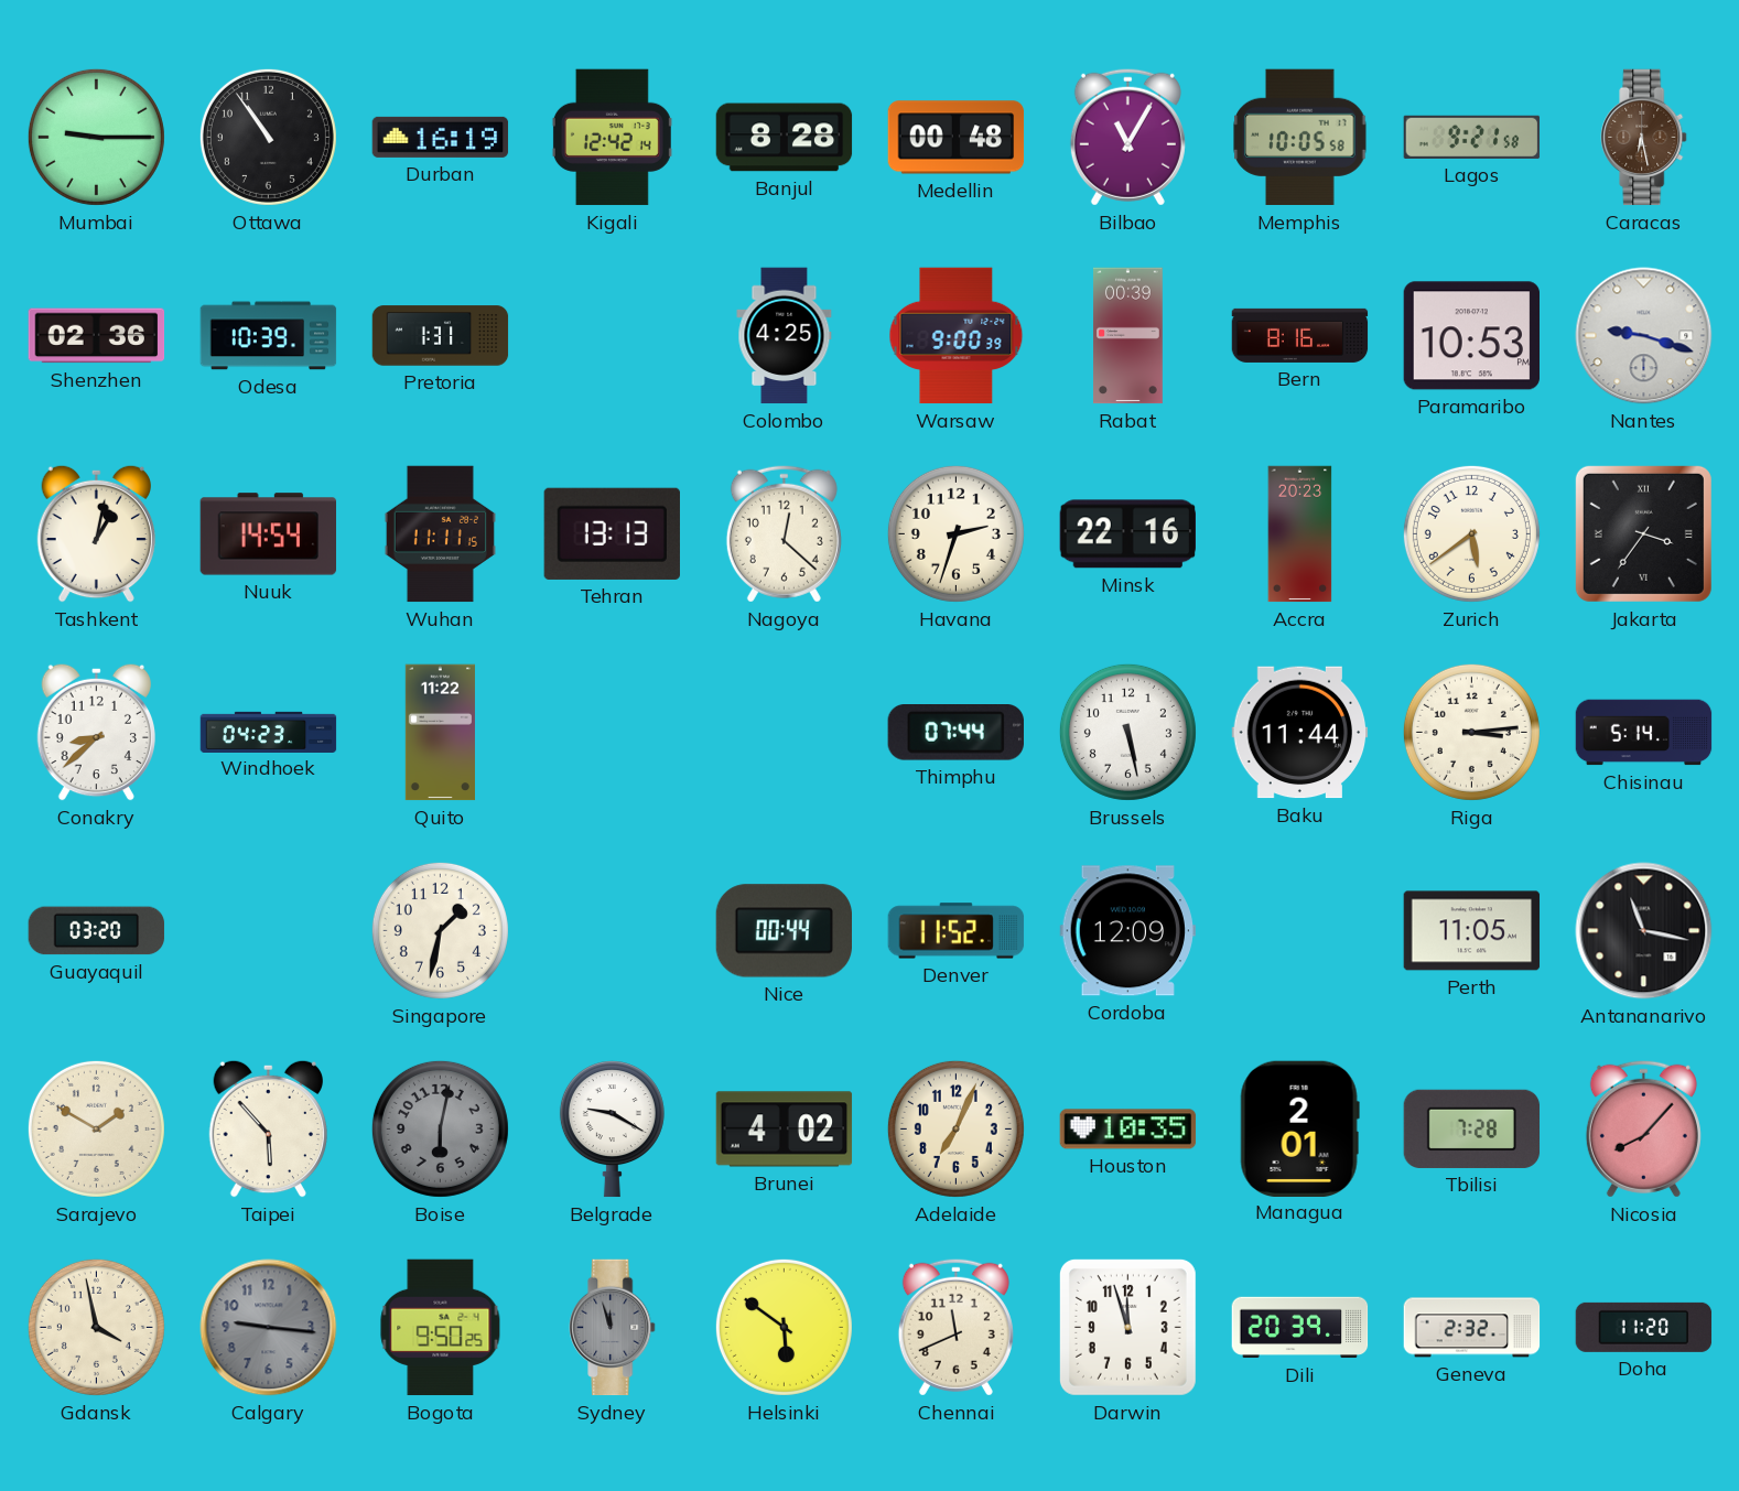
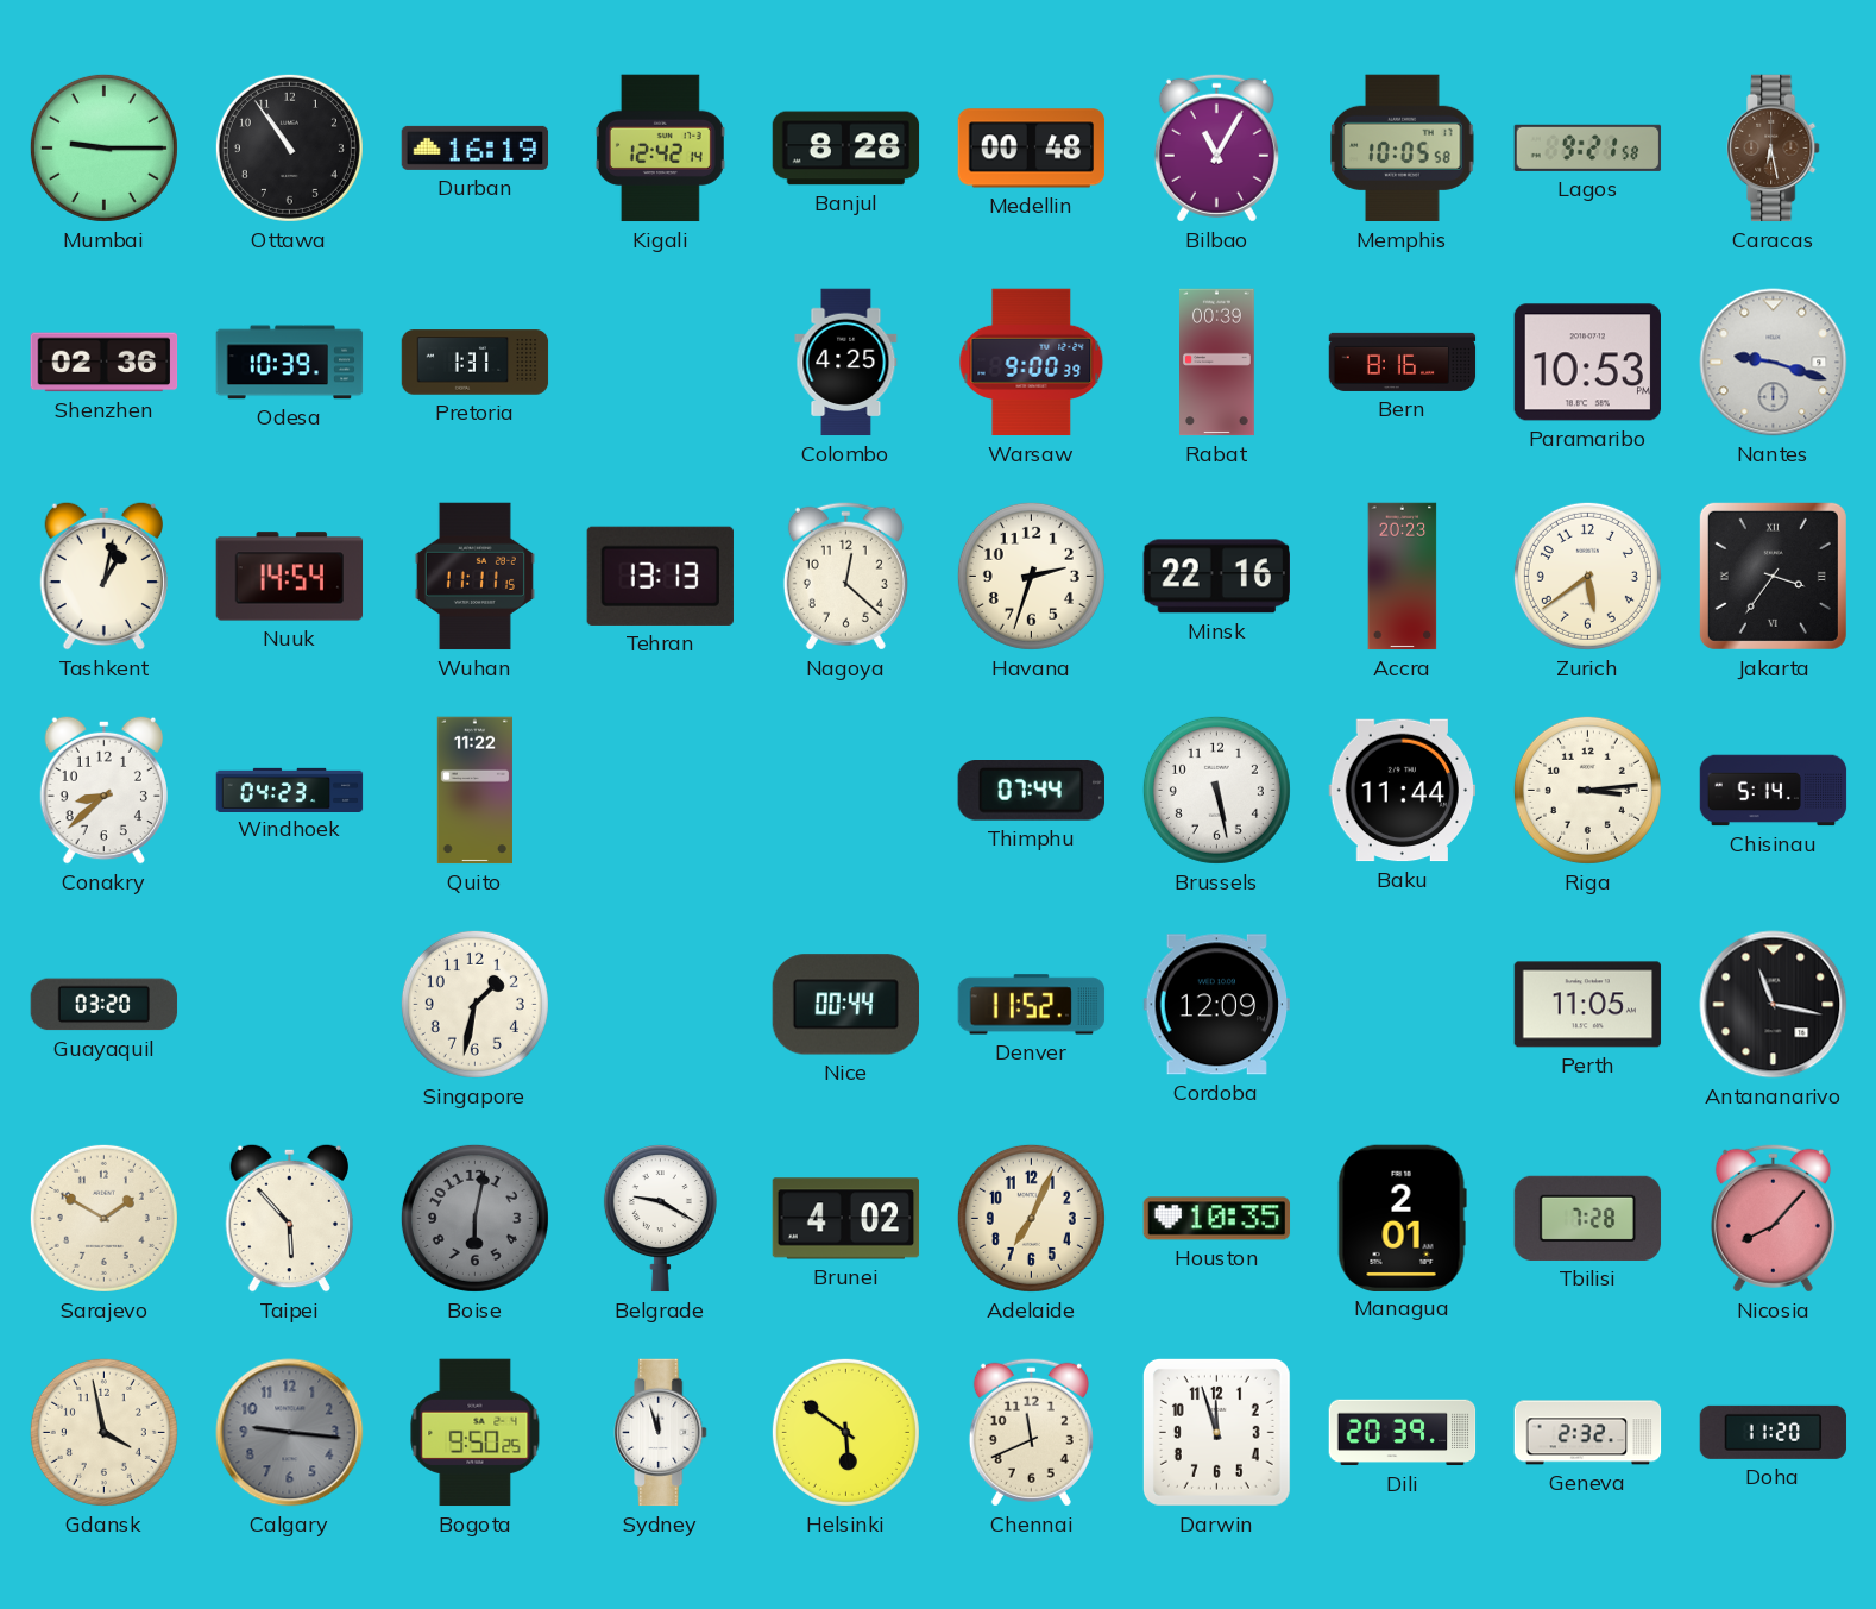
Sydney dial: grey -> white (661, 1433)
